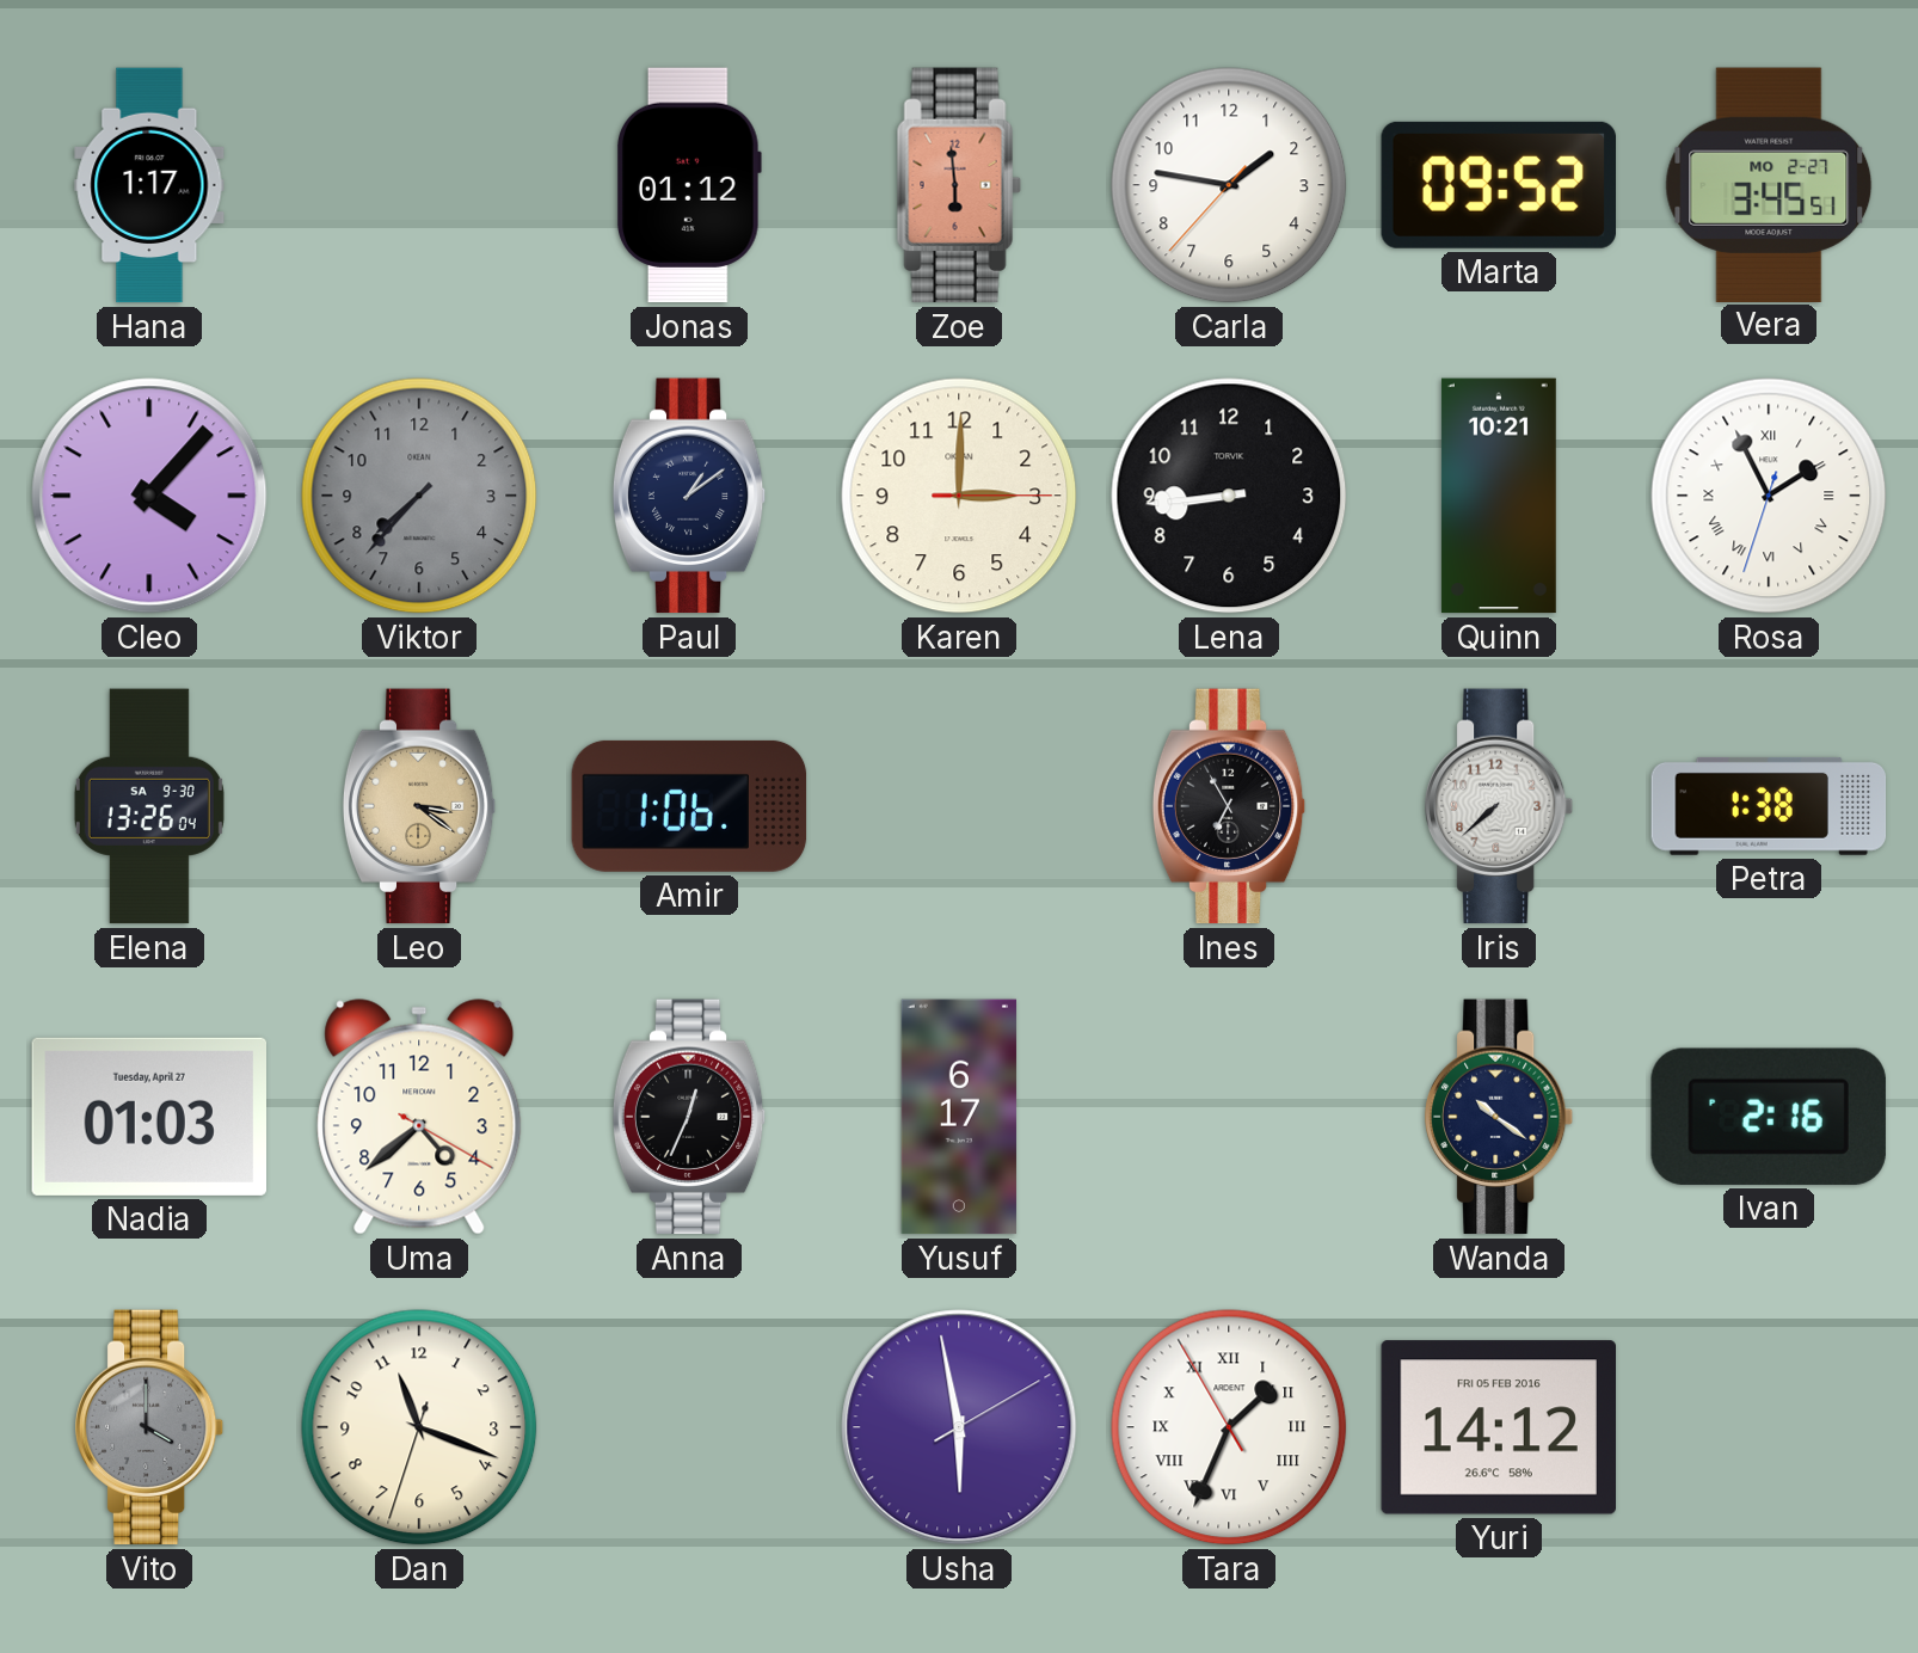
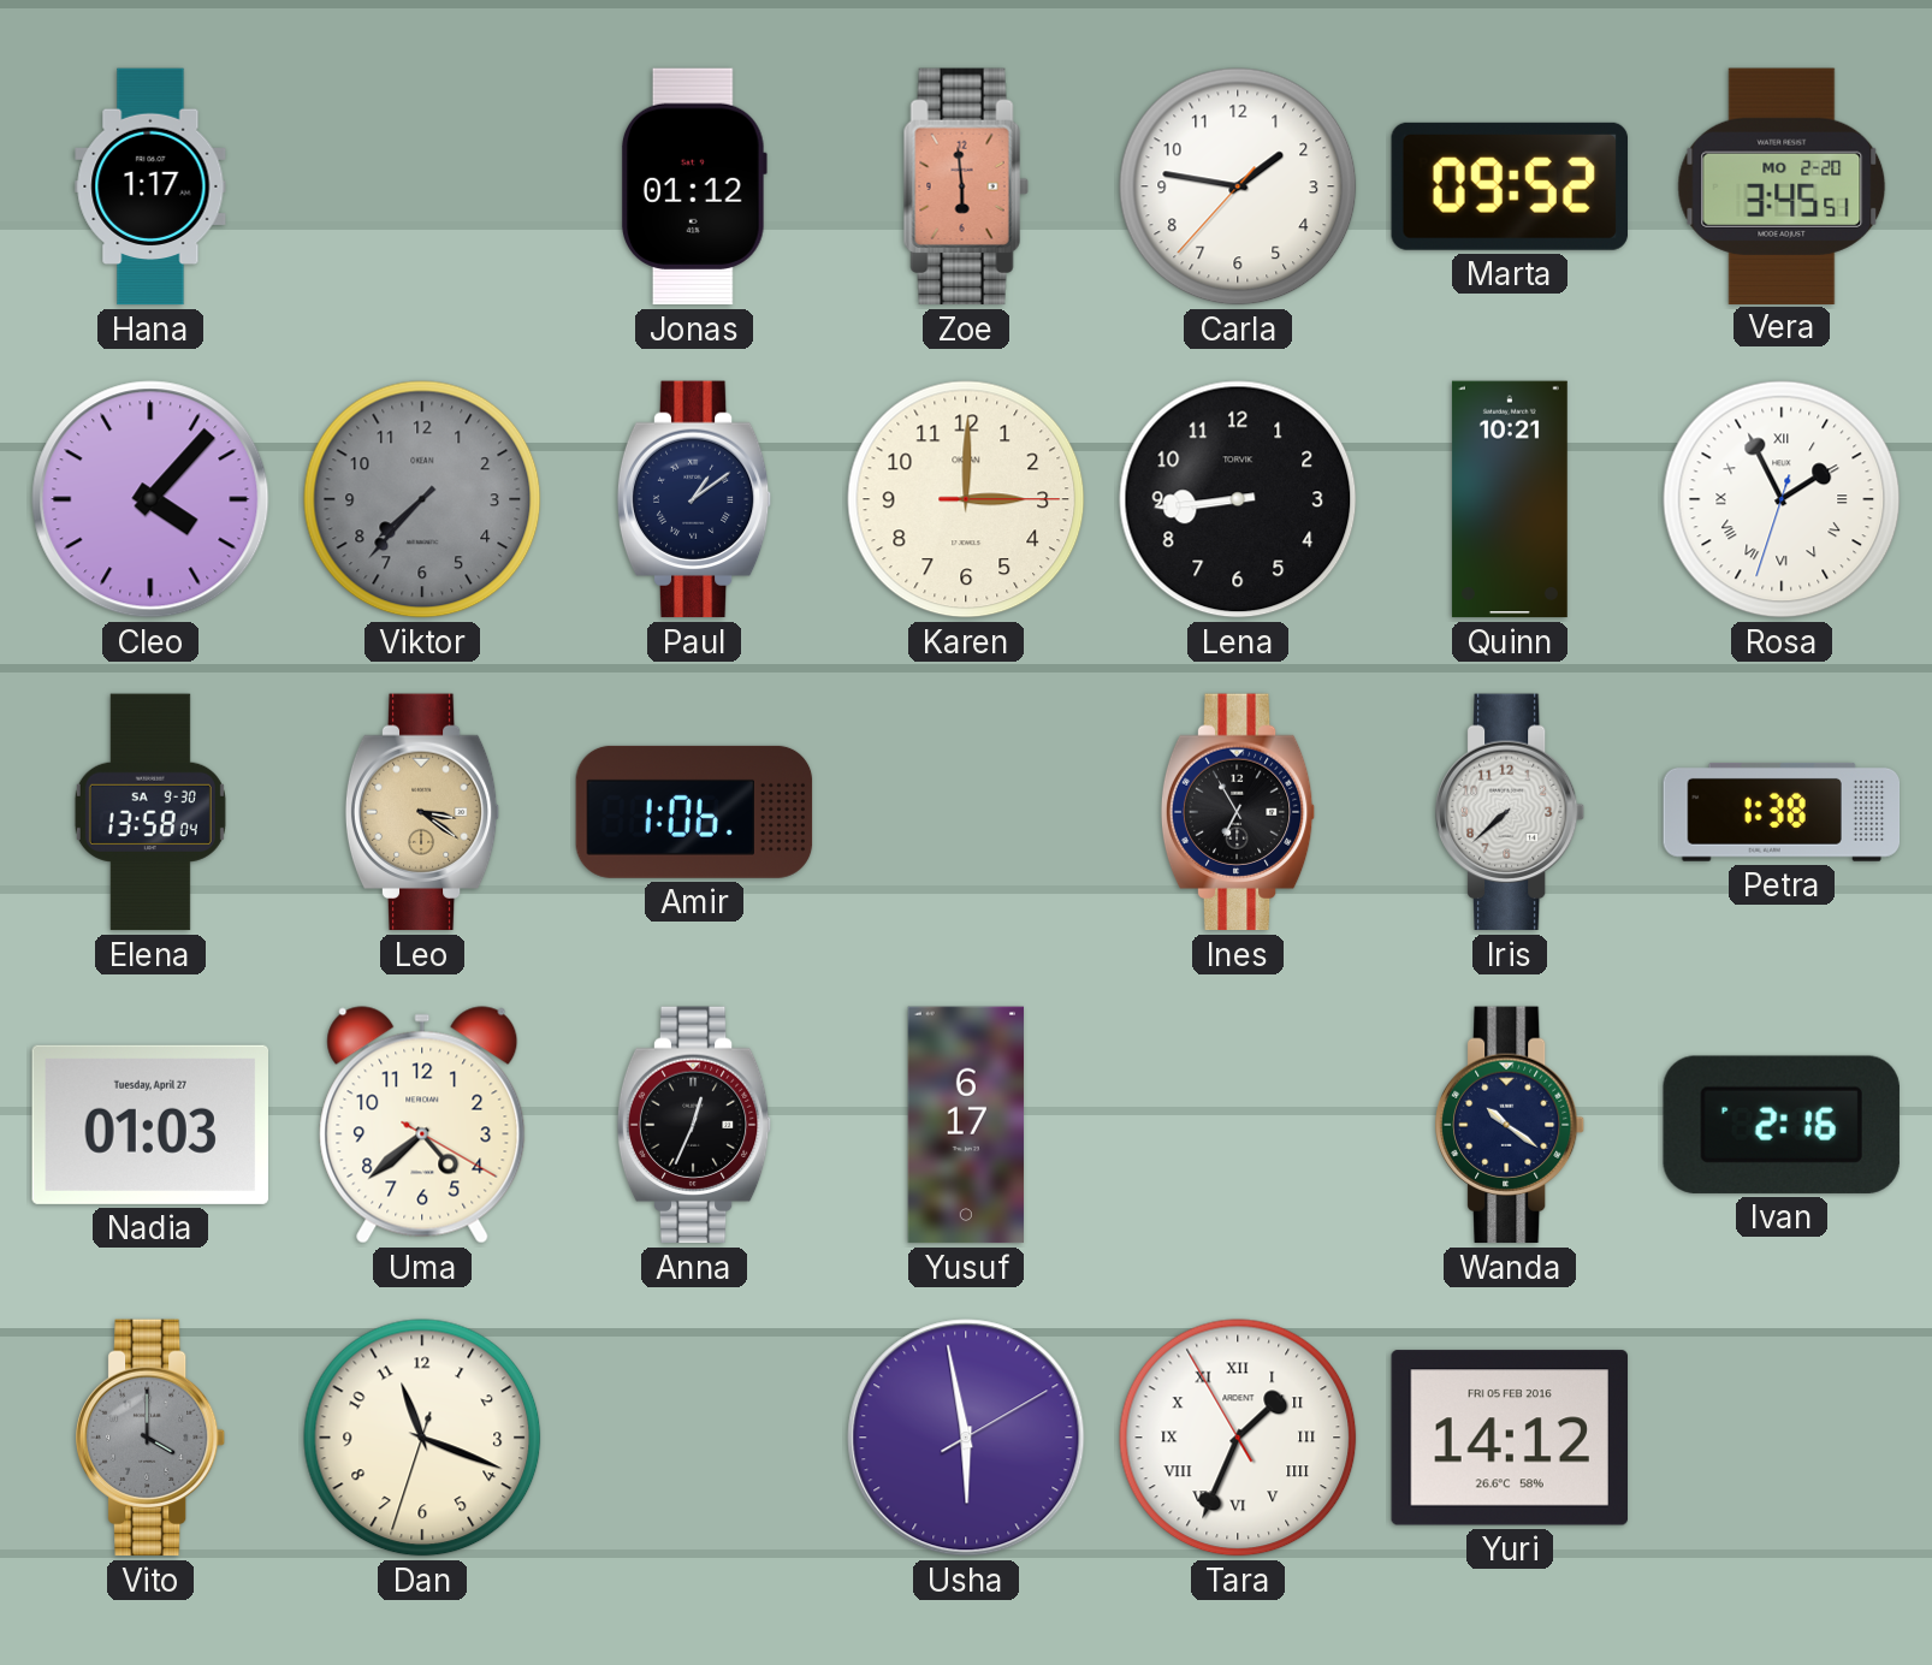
Vera date: MO 2-27 -> MO 2-20 (1782, 185)
Elena: 13:26 -> 13:58 (150, 812)
